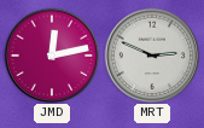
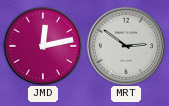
MRT: 2:49 -> 2:51 (126, 46)
